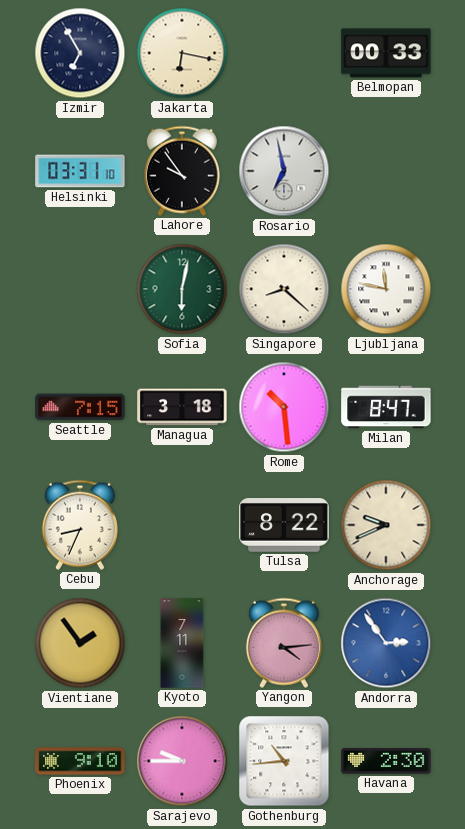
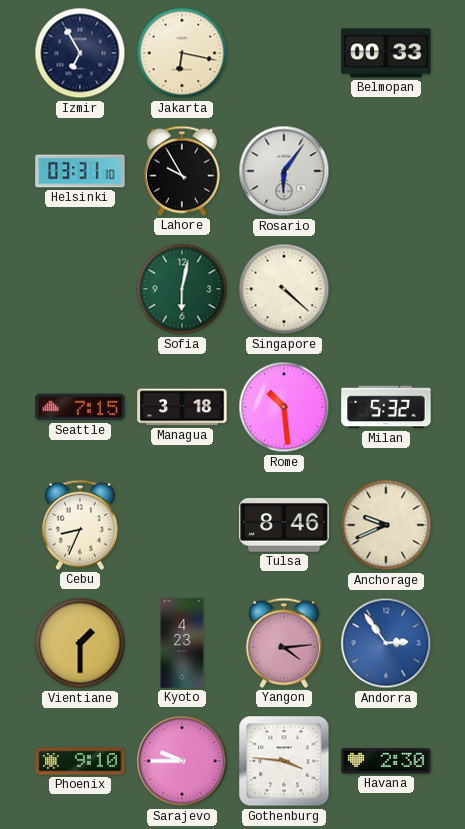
Lahore: 9:54 -> 9:55 (182, 171)
Rosario: 6:58 -> 6:06 (284, 171)
Singapore: 8:22 -> 4:22 (284, 289)
Ljubljana: 11:47 -> none (386, 289)
Milan: 8:47 -> 5:32 (386, 407)
Tulsa: 8:22 -> 8:46 (284, 526)
Vientiane: 1:54 -> 1:30 (80, 643)
Kyoto: 7:11 -> 4:23 (182, 643)
Gothenburg: 10:44 -> 3:46 (284, 761)
